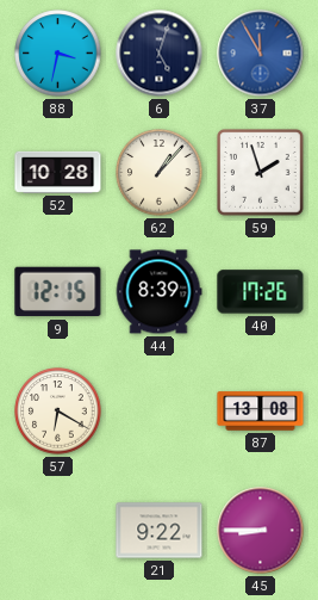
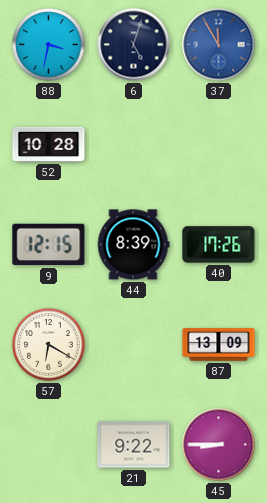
62: 1:07 -> none (160, 173)
59: 1:57 -> none (261, 173)
87: 13:08 -> 13:09 (219, 345)
